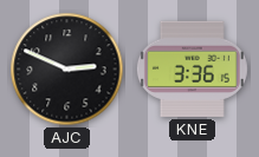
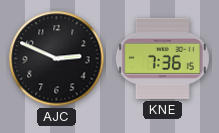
KNE: 3:36 -> 7:36 (162, 58)
